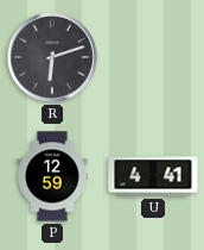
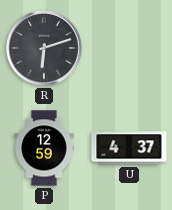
U: 4:41 -> 4:37 (129, 148)
